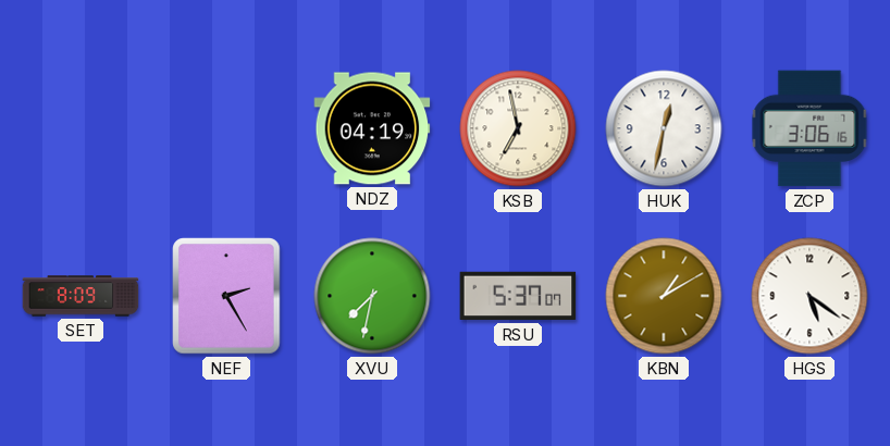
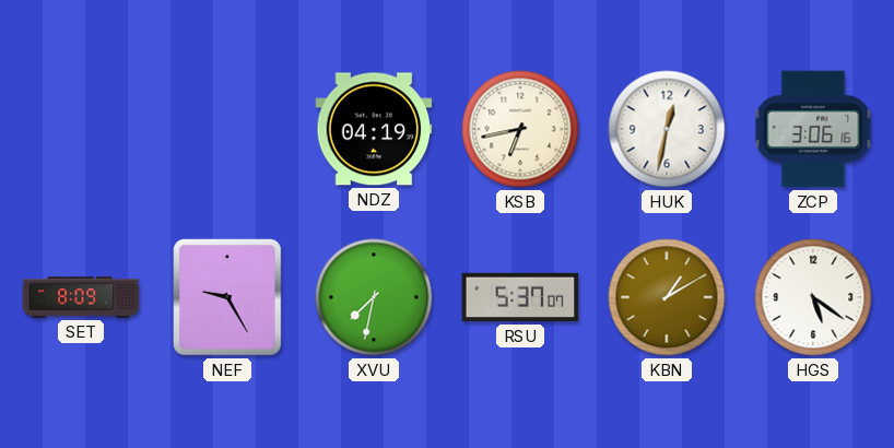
KSB: 6:58 -> 6:43 (520, 129)
NEF: 2:25 -> 9:25 (227, 297)
